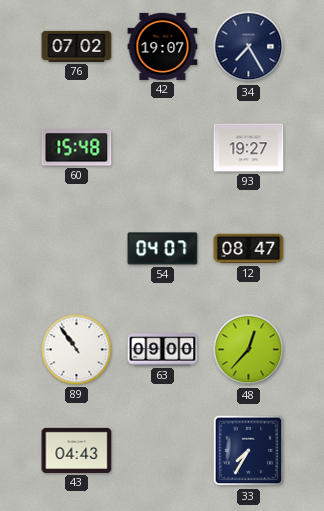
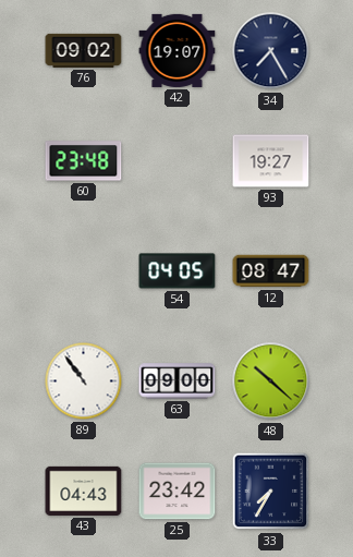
76: 07:02 -> 09:02 (84, 50)
60: 15:48 -> 23:48 (84, 161)
54: 04:07 -> 04:05 (178, 271)
48: 12:37 -> 10:22 (271, 382)
25: none -> 23:42 (178, 492)
